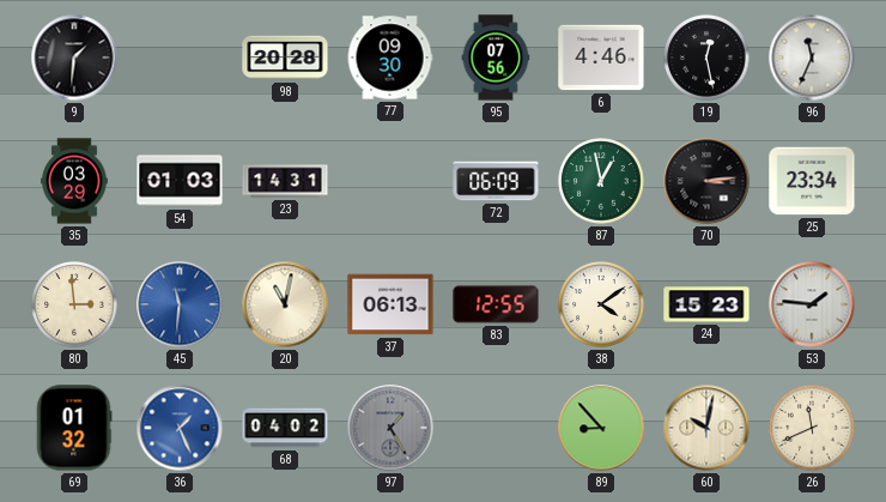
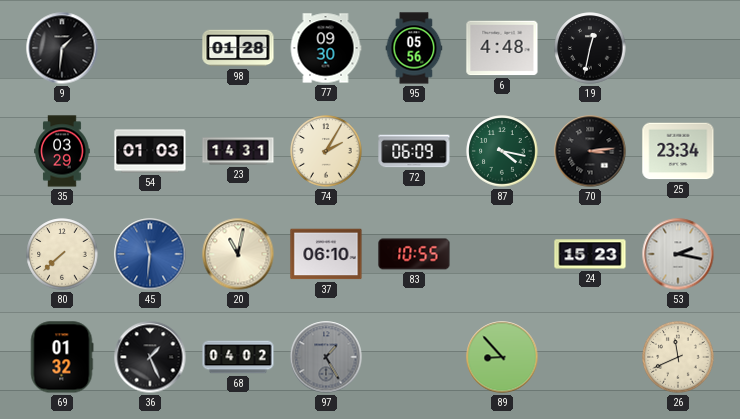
98: 20:28 -> 01:28 (238, 48)
95: 07:56 -> 05:56 (414, 48)
6: 4:46 -> 4:48 (502, 48)
19: 12:28 -> 12:32 (590, 48)
96: 11:34 -> none (812, 58)
74: none -> 2:05 (326, 151)
87: 12:58 -> 4:17 (502, 151)
80: 2:59 -> 7:38 (62, 254)
37: 06:13 -> 06:10 (326, 254)
83: 12:55 -> 10:55 (414, 254)
38: 4:09 -> none (601, 304)
53: 1:46 -> 2:17 (678, 254)
36 dial: blue -> black (150, 357)
60: 10:02 -> none (706, 428)
